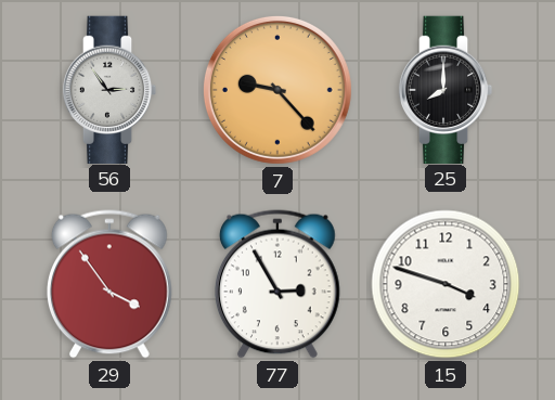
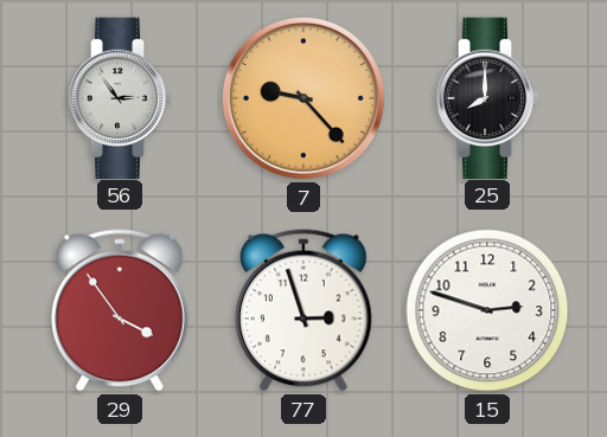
77: 2:55 -> 2:57 (303, 310)
15: 3:48 -> 2:48 (487, 310)
